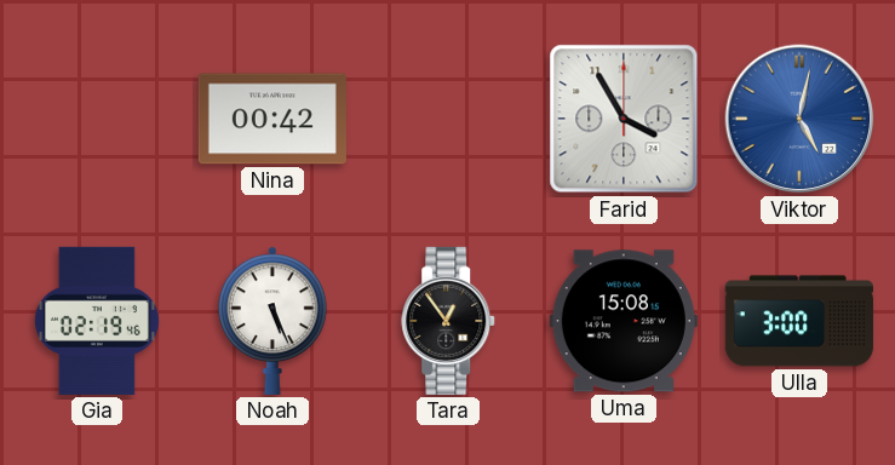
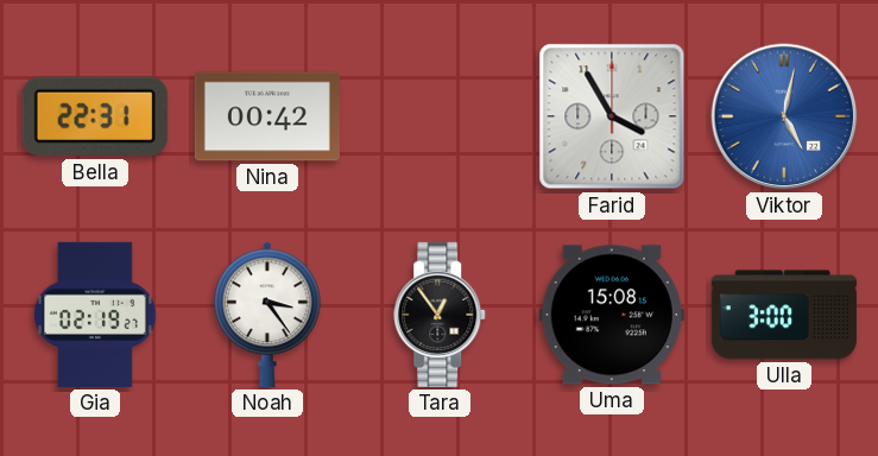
Bella: none -> 22:31 (95, 116)
Gia: 02:19:46 -> 02:19:27 (95, 315)
Noah: 5:26 -> 3:24 (267, 315)
